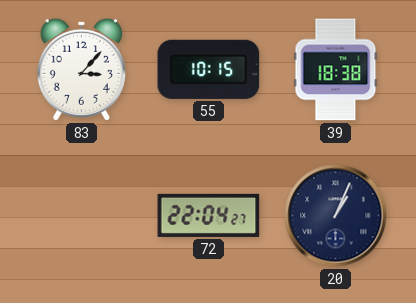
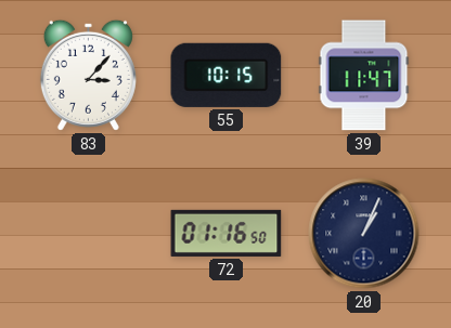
39: 18:38 -> 11:47 (364, 76)
72: 22:04 -> 01:16 (227, 233)
